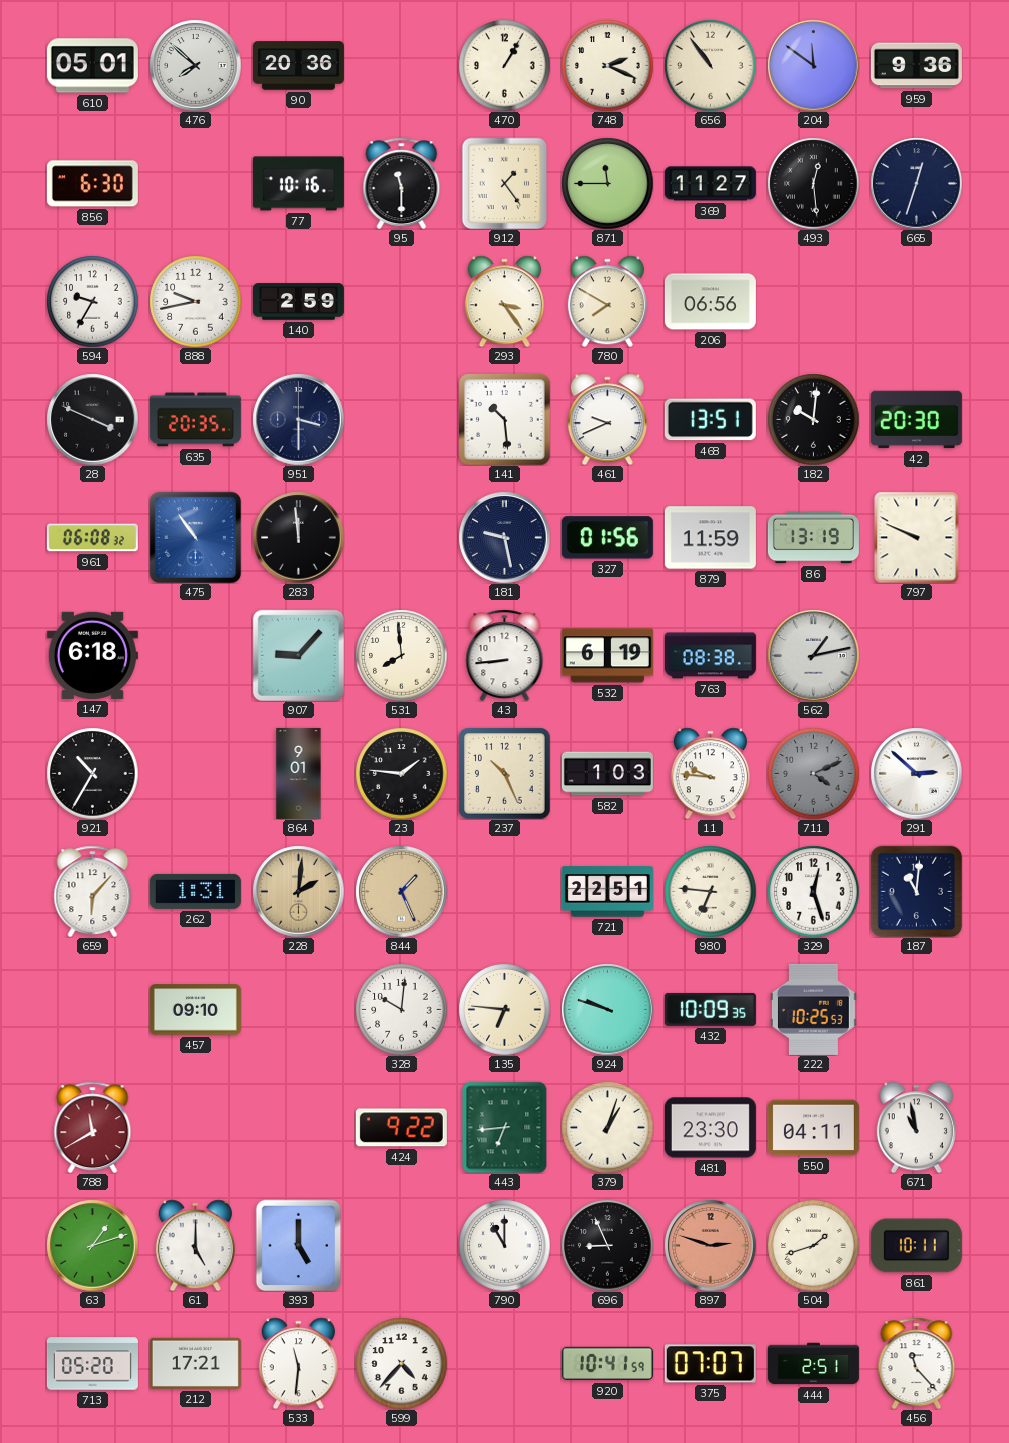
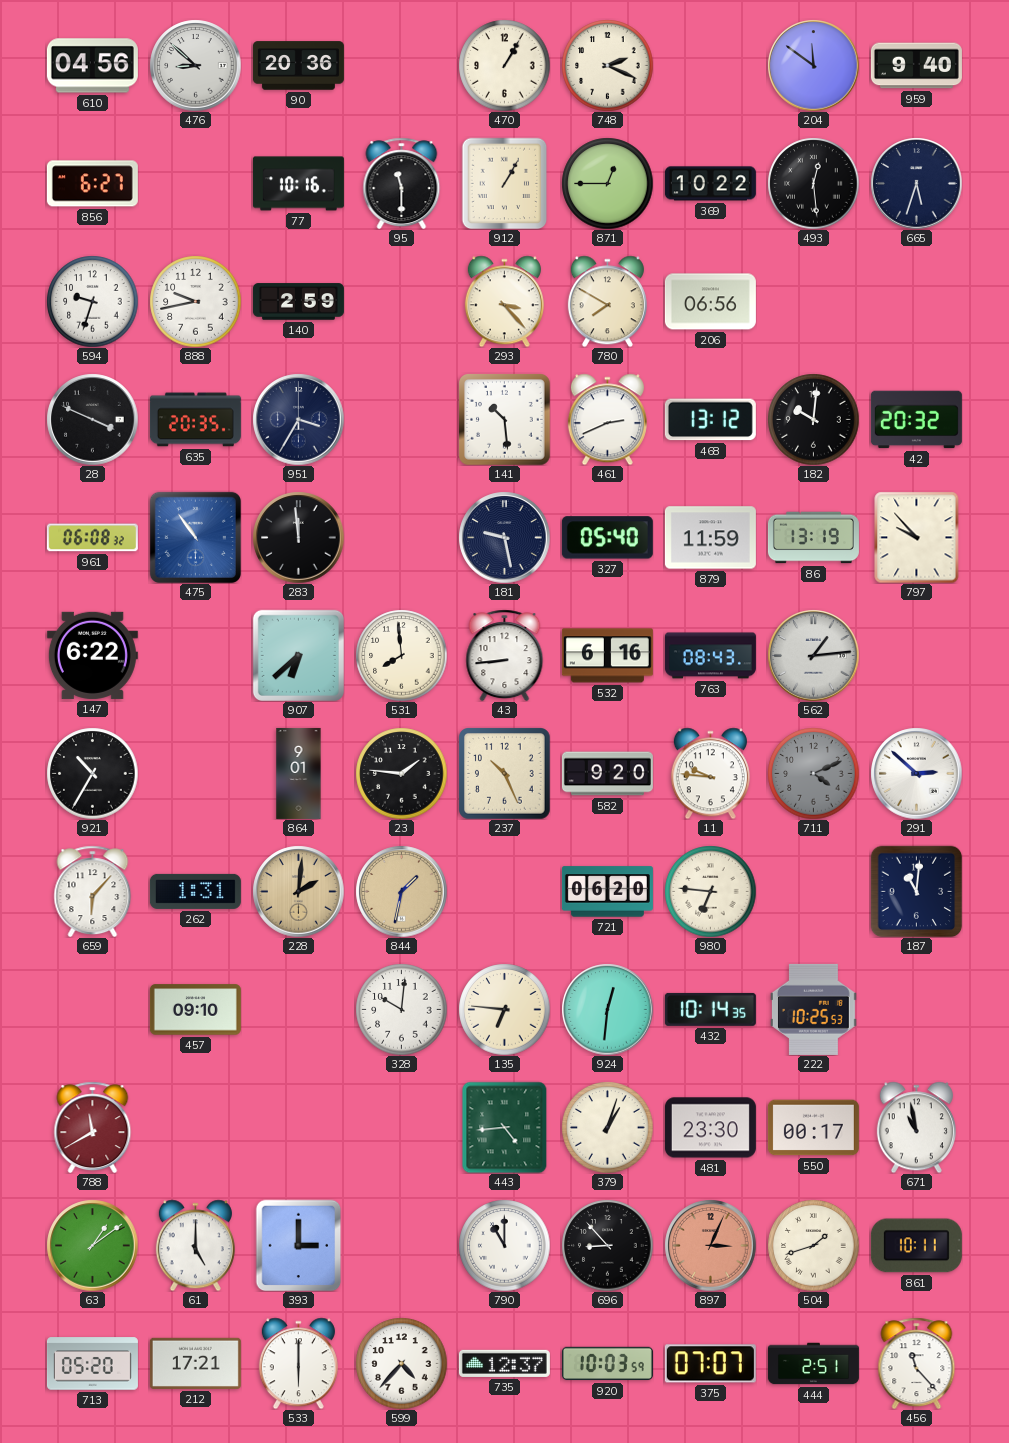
610: 05:01 -> 04:56 (92, 66)
476: 7:52 -> 8:52 (195, 65)
656: 10:54 -> none (710, 65)
959: 9:36 -> 9:40 (916, 66)
856: 6:30 -> 6:27 (92, 184)
912: 1:24 -> 1:05 (505, 183)
871: 11:45 -> 12:45 (607, 183)
369: 11:27 -> 10:22 (710, 184)
665: 12:33 -> 5:33 (916, 183)
594: 9:35 -> 9:33 (92, 301)
293: 3:24 -> 3:23 (504, 301)
951: 3:30 -> 3:35 (298, 419)
461: 9:41 -> 2:41 (607, 419)
468: 13:51 -> 13:12 (710, 420)
42: 20:30 -> 20:32 (916, 420)
327: 01:56 -> 05:40 (607, 538)
797: 9:49 -> 9:53 (917, 537)
147: 6:18 -> 6:22 (92, 655)
907: 9:07 -> 6:38 (298, 655)
532: 6:19 -> 6:16 (607, 656)
763: 08:38 -> 08:43 (710, 656)
562: 1:13 -> 1:14 (813, 655)
582: 1:03 -> 9:20 (607, 774)
844: 1:26 -> 1:32 (401, 891)
721: 22:51 -> 06:20 (607, 892)
329: 12:27 -> none (813, 891)
924: 9:48 -> 12:31 (607, 1009)
432: 10:09 -> 10:14 (710, 1009)
424: 9:22 -> none (401, 1128)
443: 6:44 -> 4:44 (505, 1127)
550: 04:11 -> 00:17 (813, 1128)
63: 1:12 -> 1:09 (92, 1245)
393: 5:00 -> 3:00 (299, 1245)
696: 8:56 -> 8:53 (607, 1245)
897: 2:48 -> 3:04 (710, 1245)
533: 11:31 -> 6:00 (298, 1363)
735: none -> 12:37 (504, 1363)
920: 10:41 -> 10:03 (607, 1364)
